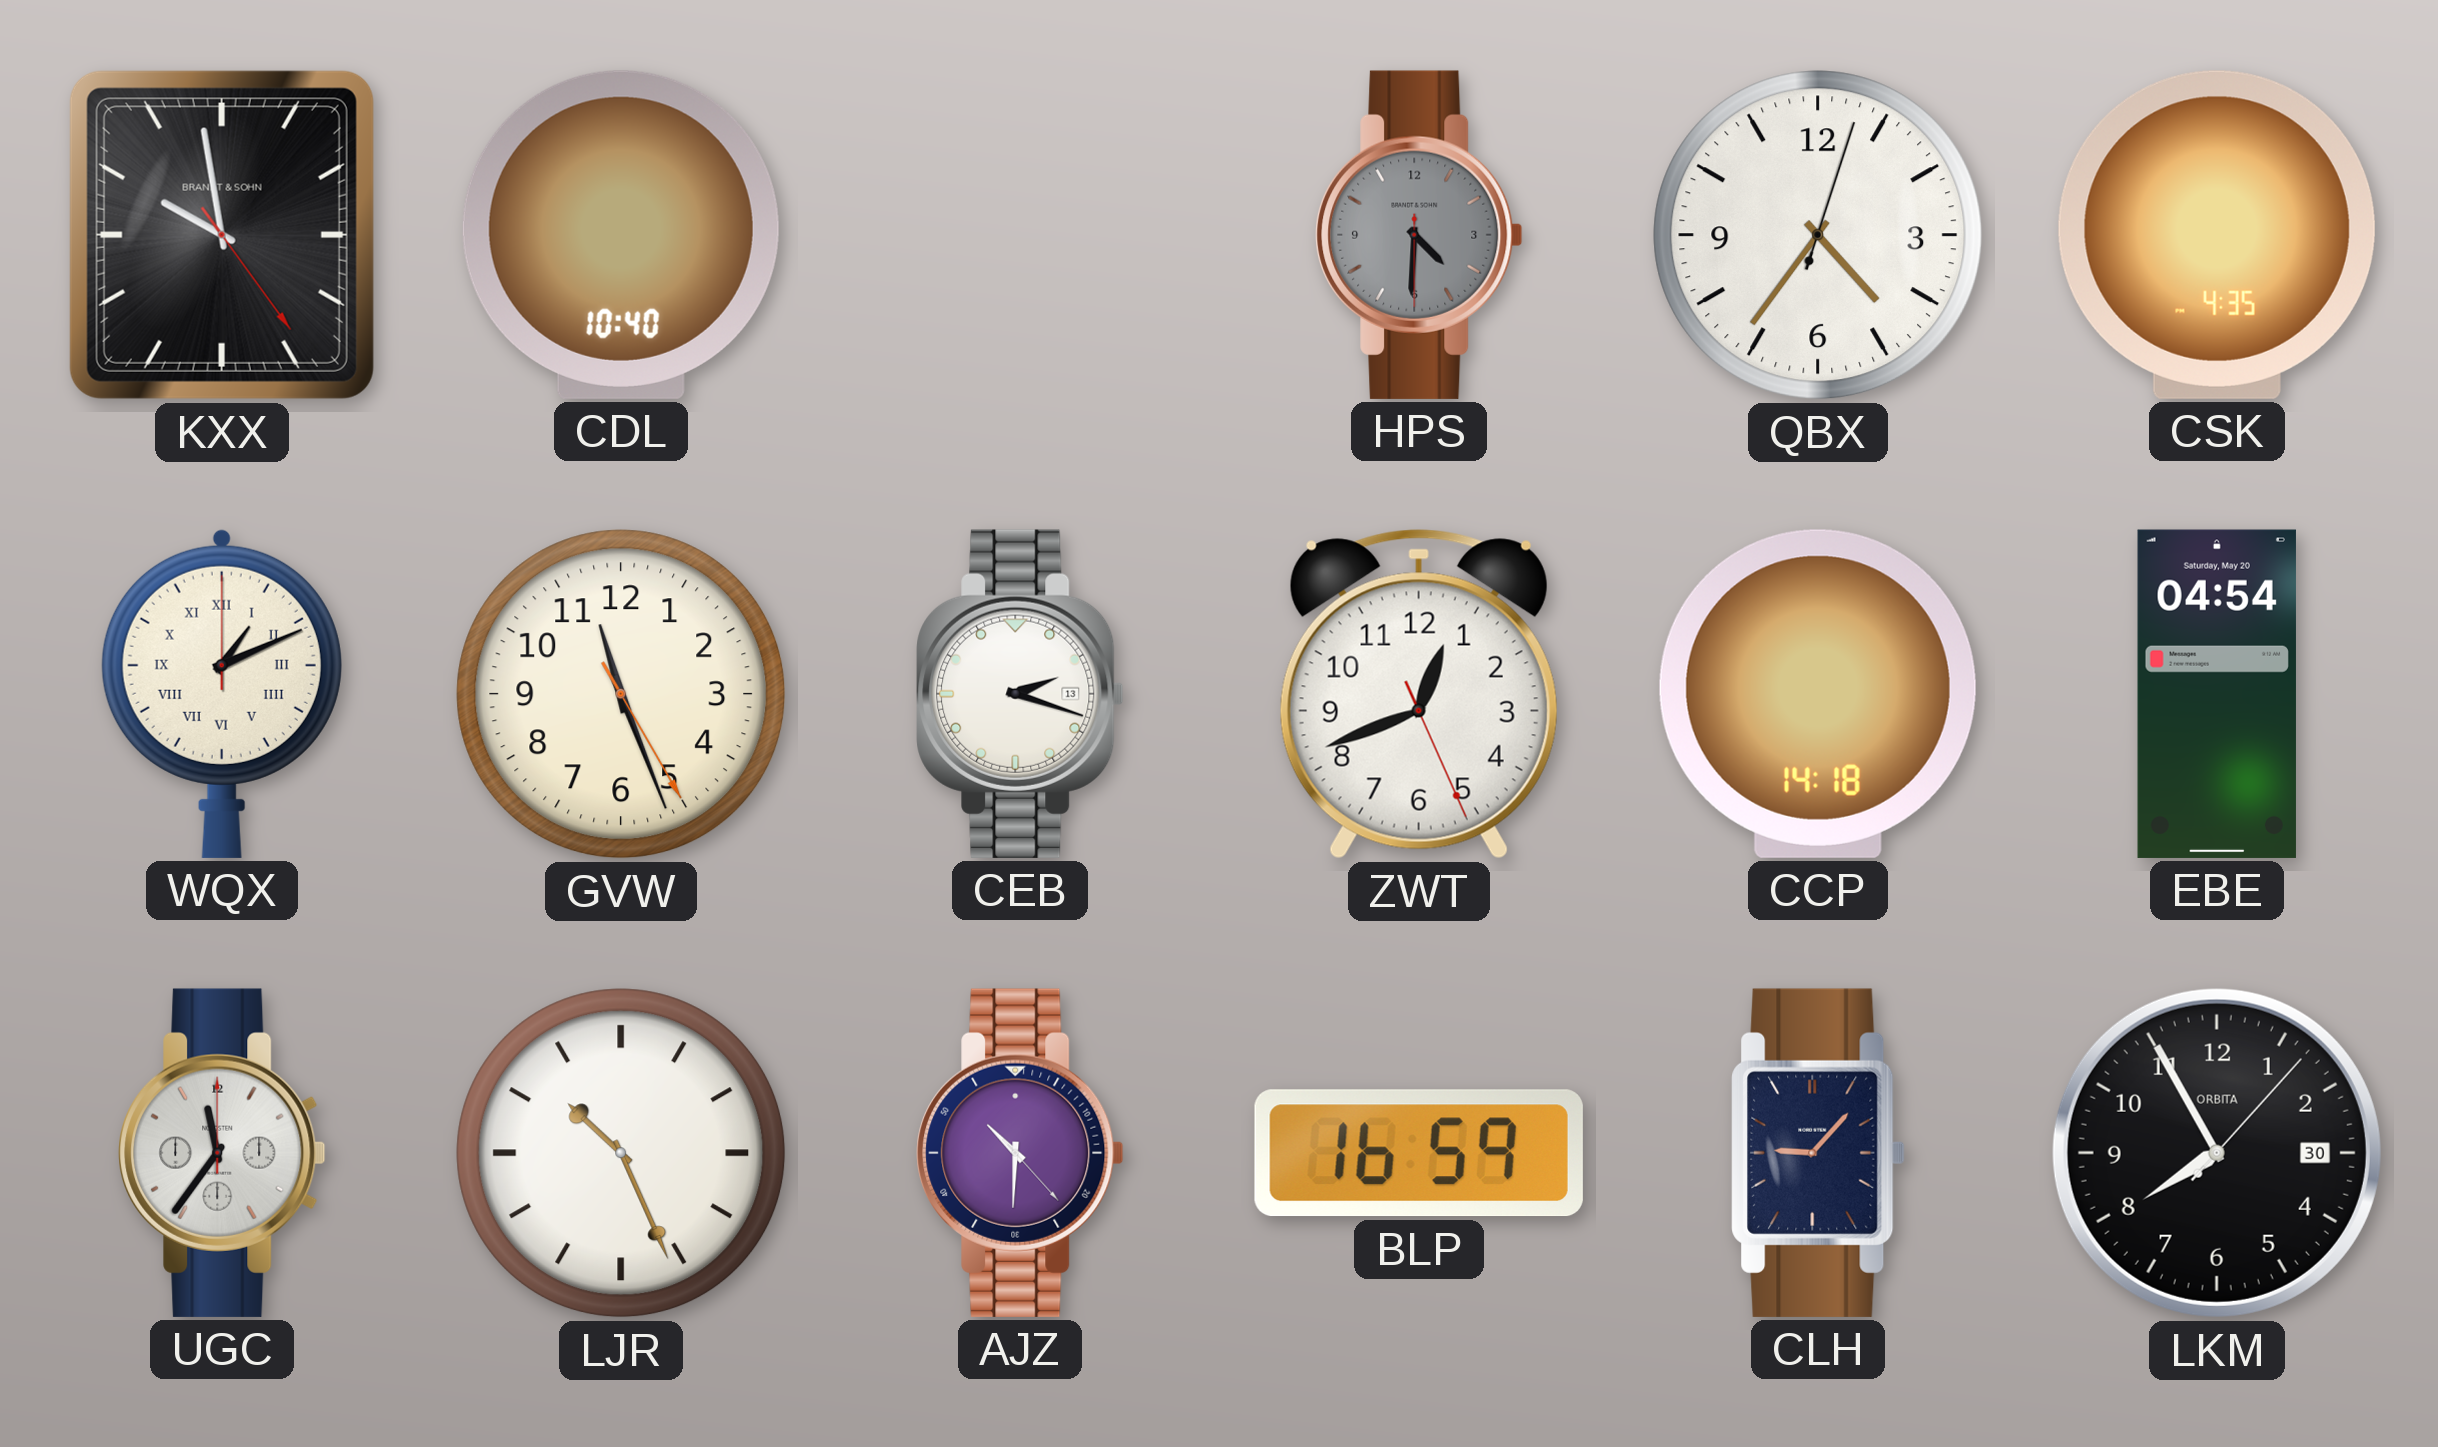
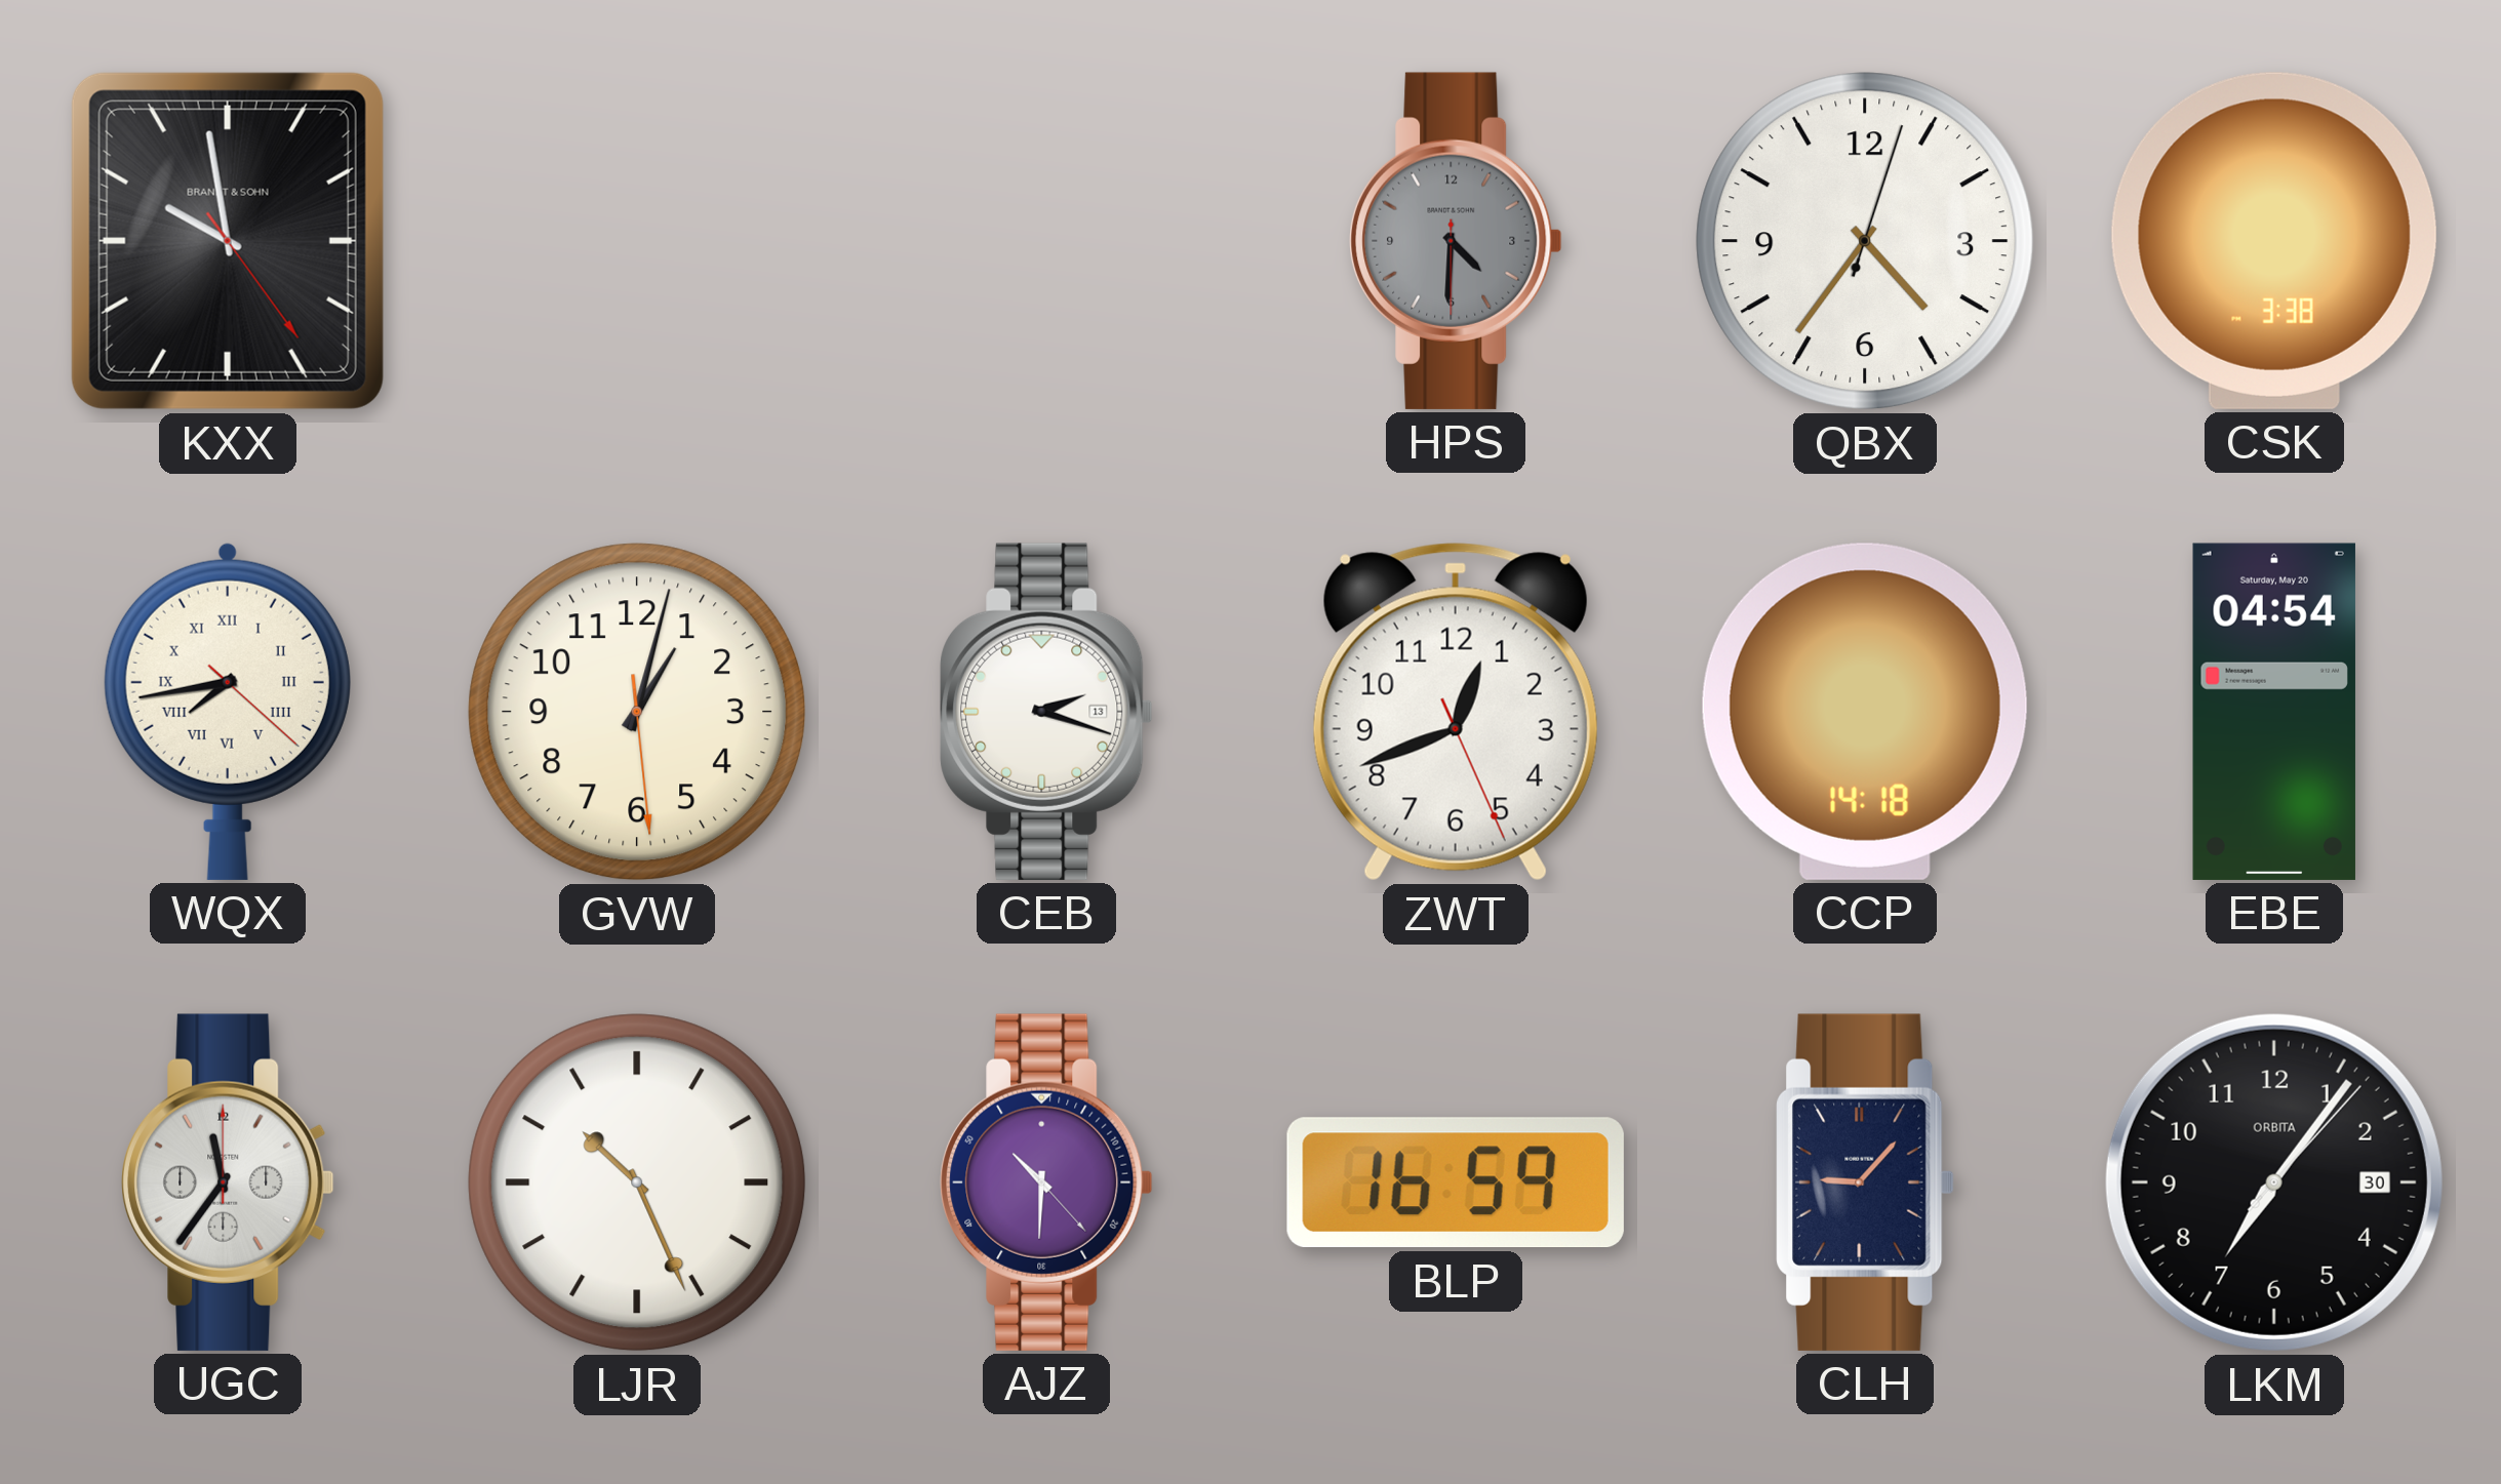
CDL: 10:40 -> none (621, 235)
CSK: 4:35 -> 3:38 (2274, 241)
WQX: 1:11 -> 7:43 (228, 711)
GVW: 11:26 -> 1:02 (637, 712)
LKM: 7:55 -> 7:06 (2274, 1182)
